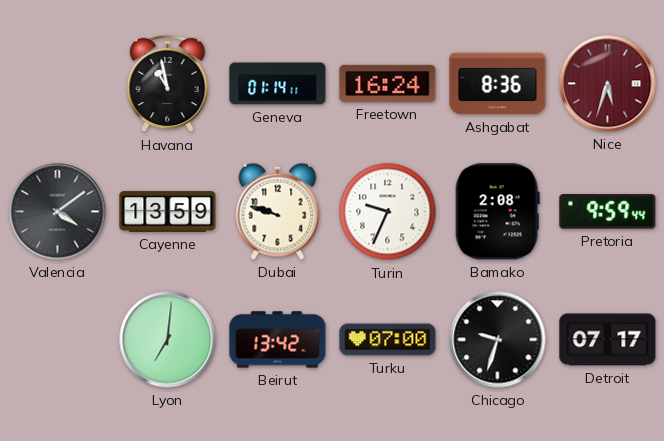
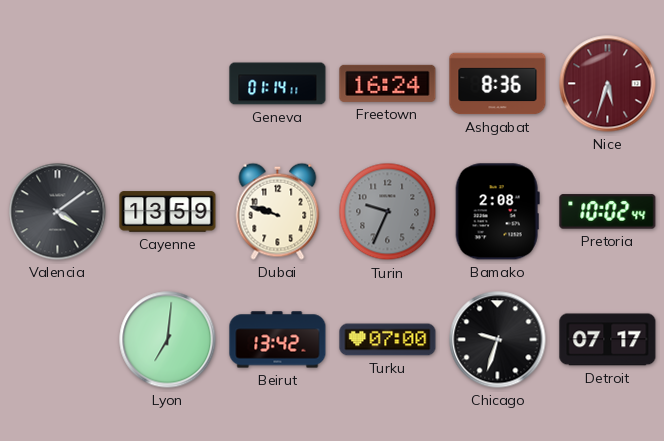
Havana: 10:58 -> none (168, 84)
Turin dial: white -> grey (388, 212)
Pretoria: 9:59 -> 10:02 (608, 212)
